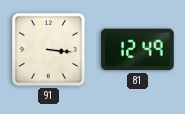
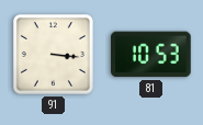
81: 12:49 -> 10:53 (151, 55)
